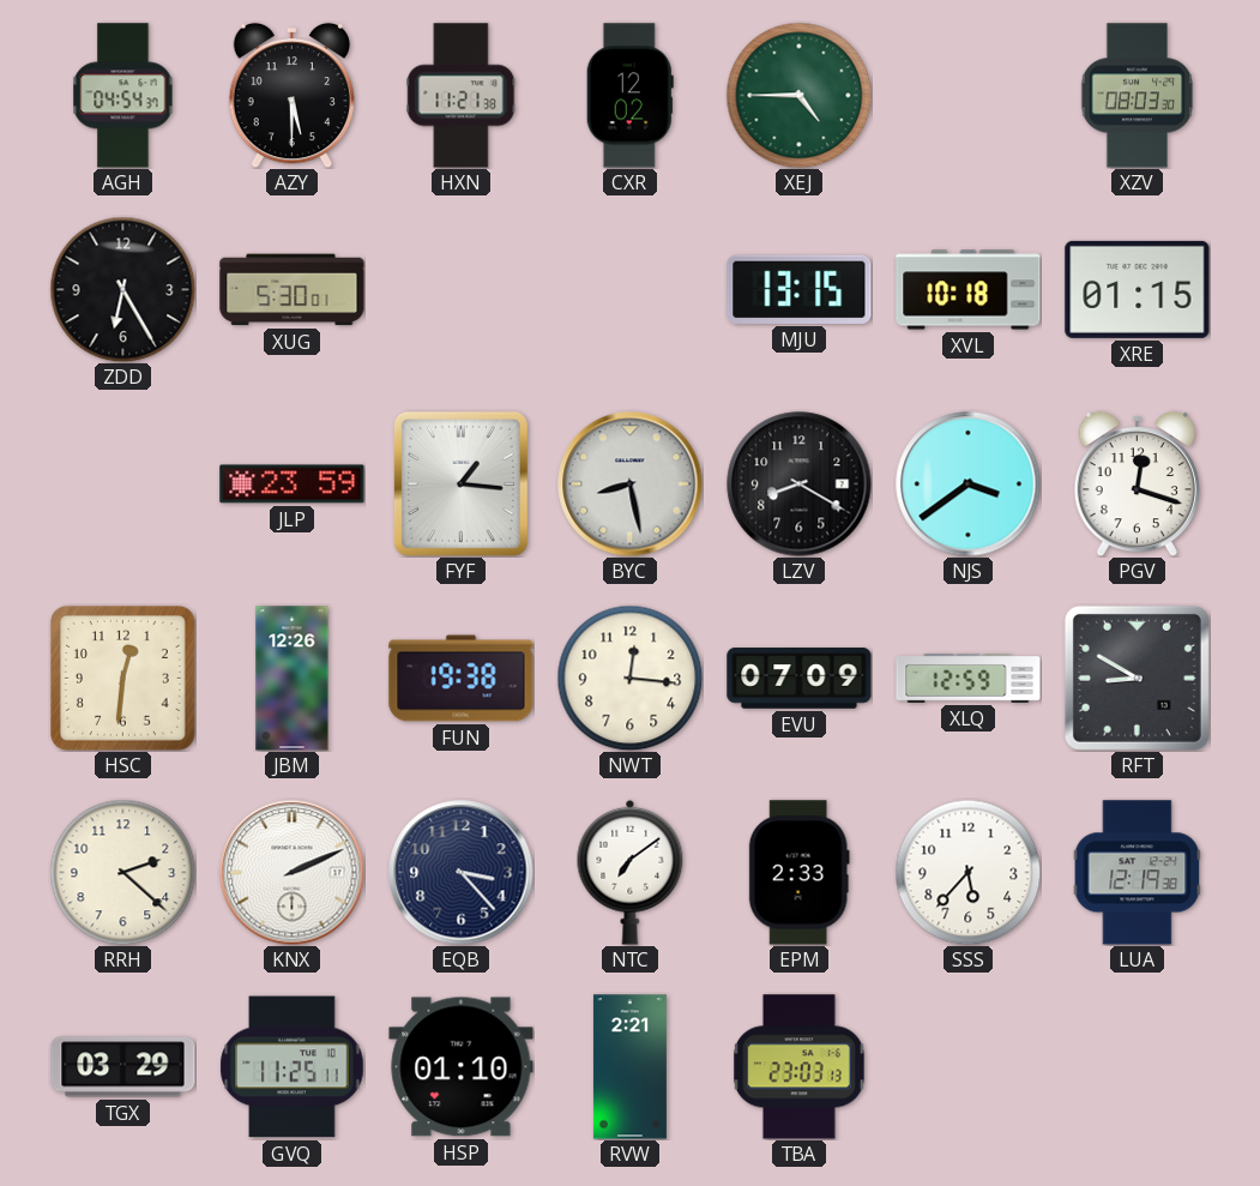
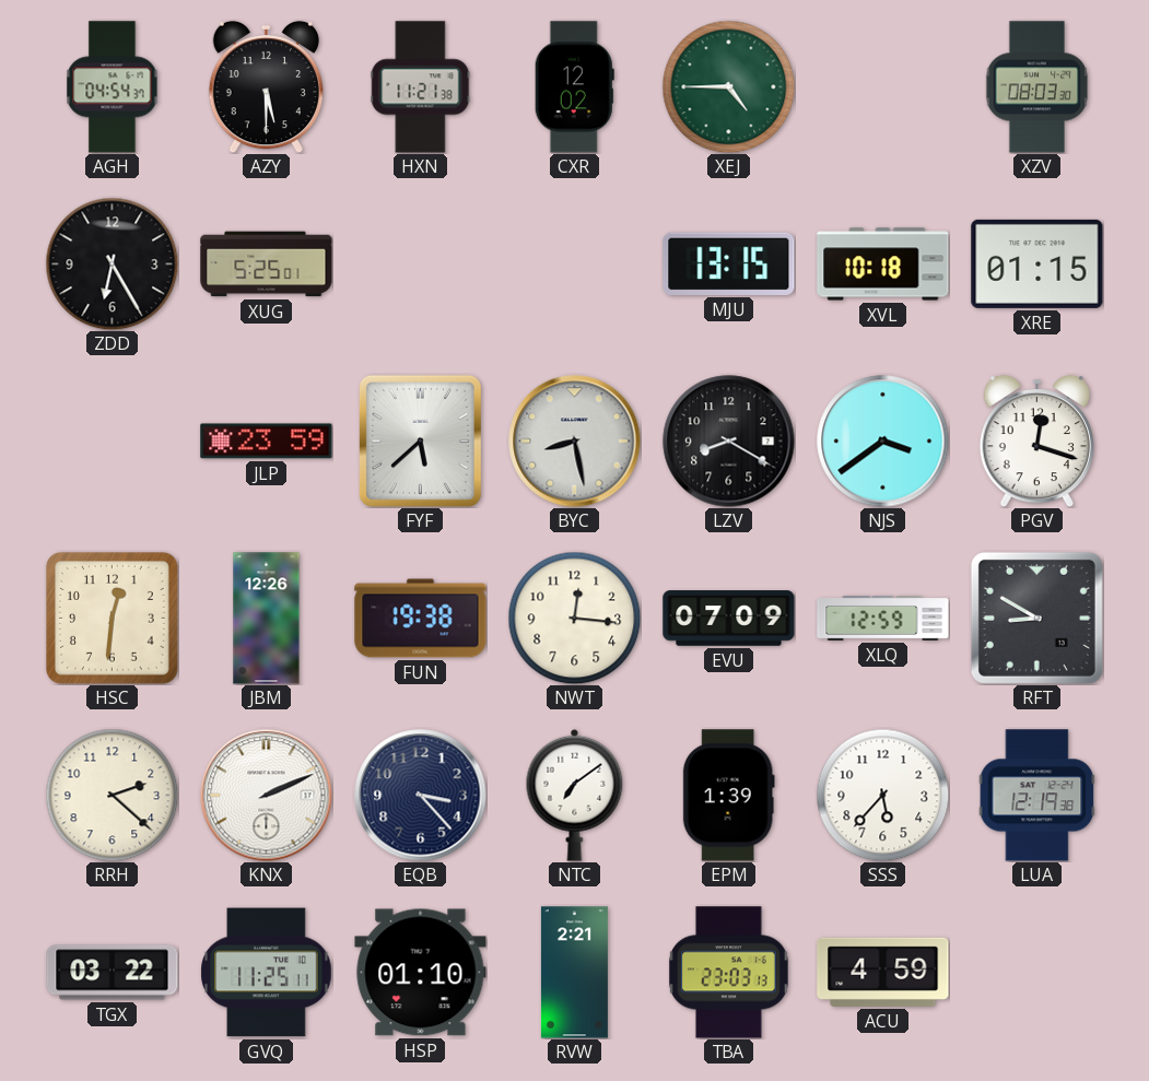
XUG: 5:30 -> 5:25 (267, 265)
FYF: 1:16 -> 5:38 (420, 440)
EPM: 2:33 -> 1:39 (728, 796)
TGX: 03:29 -> 03:22 (113, 973)
ACU: none -> 4:59 (883, 972)
